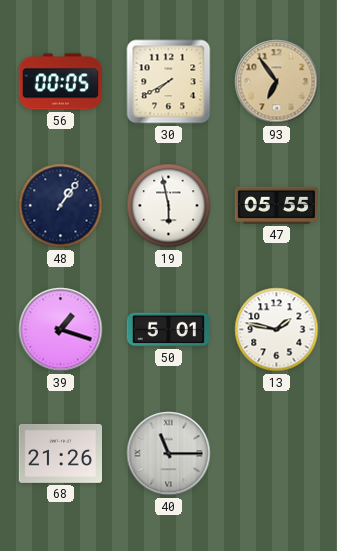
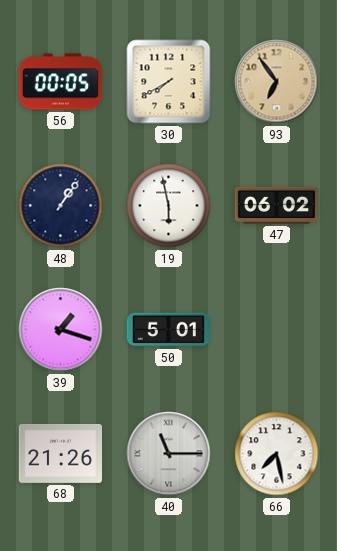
47: 05:55 -> 06:02 (276, 205)
13: 1:47 -> none (277, 330)
66: none -> 7:28 (277, 454)
